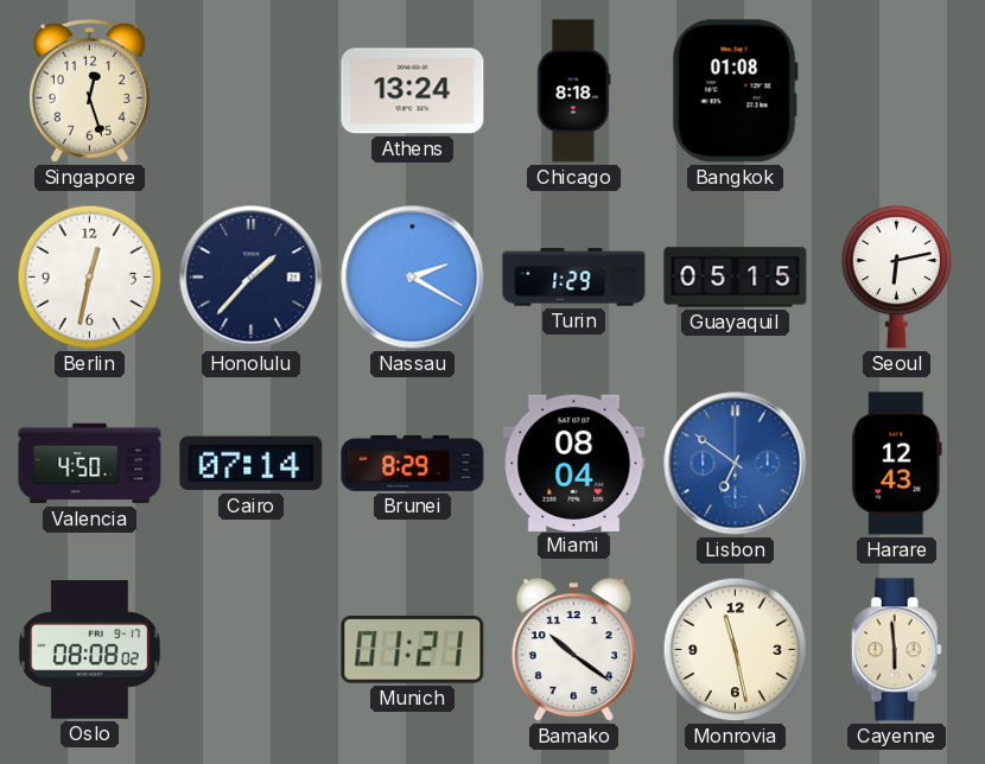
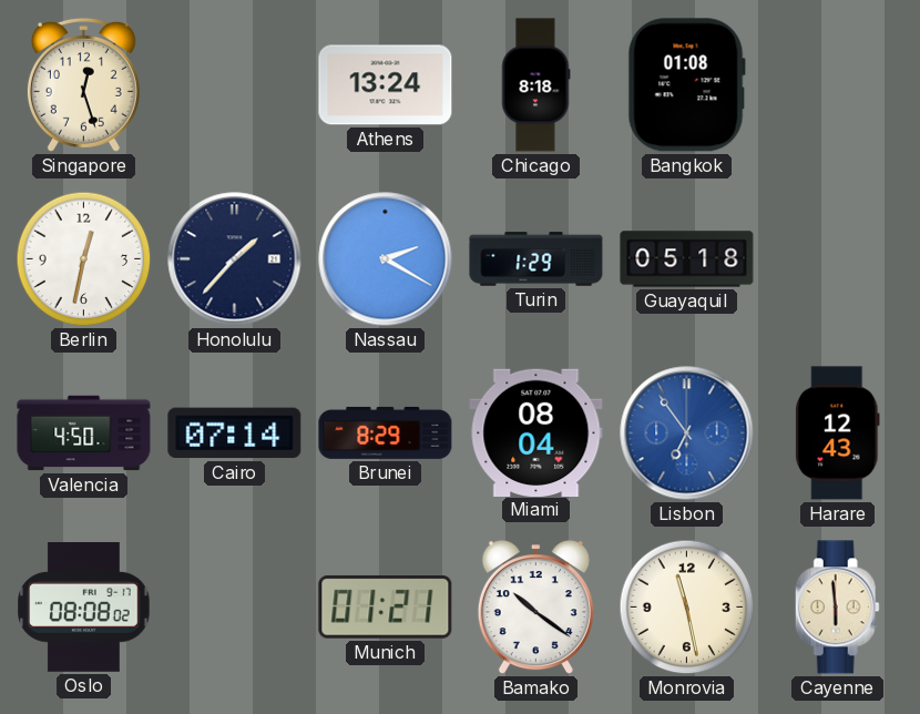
Guayaquil: 05:15 -> 05:18 (687, 259)
Seoul: 6:13 -> none (897, 276)
Lisbon: 6:51 -> 6:54 (687, 433)
